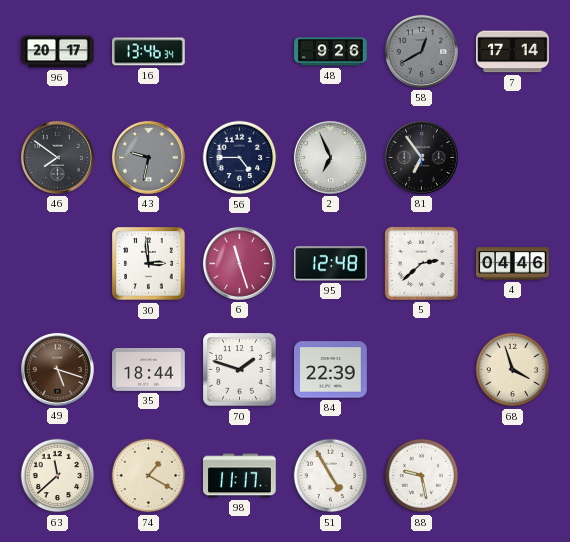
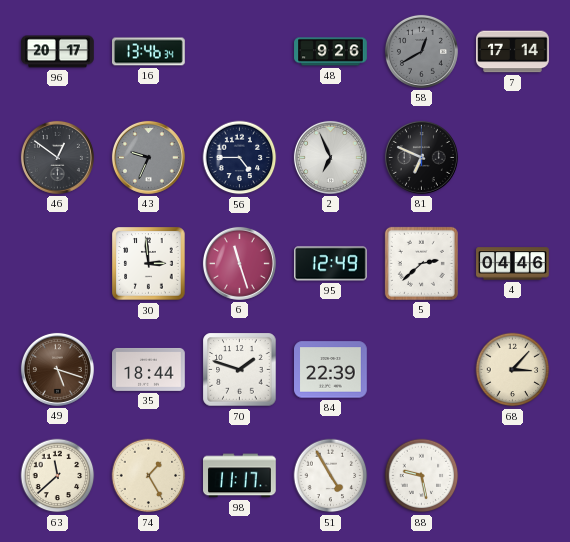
46: 7:51 -> 12:51 (57, 157)
43: 9:32 -> 9:34 (148, 157)
81: 6:54 -> 6:49 (421, 157)
95: 12:48 -> 12:49 (331, 264)
68: 3:57 -> 3:07 (513, 370)
74: 1:20 -> 1:25 (149, 476)
